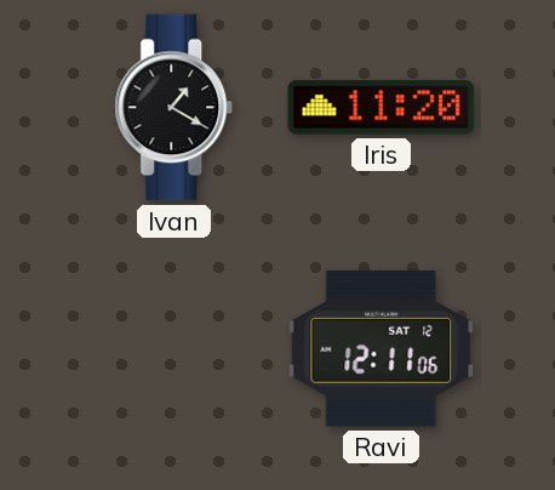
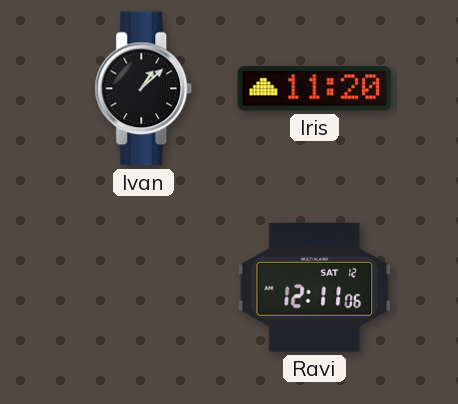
Ivan: 1:20 -> 1:08 (144, 89)
